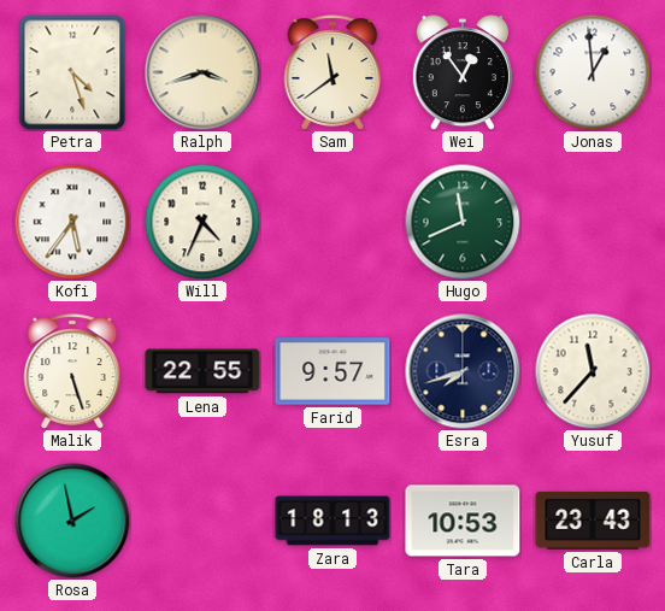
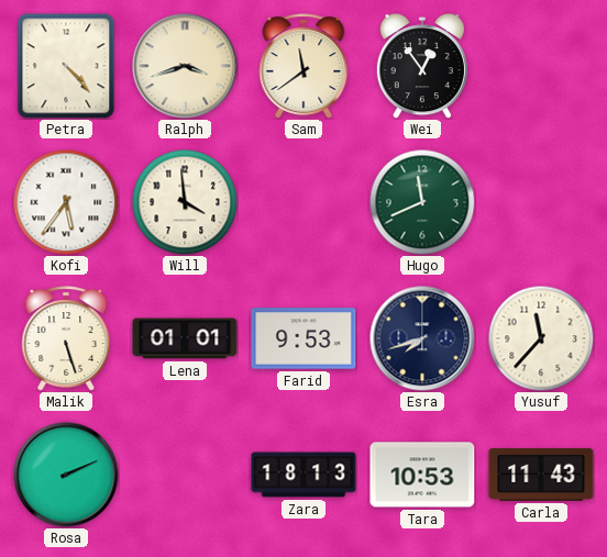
Petra: 4:27 -> 4:23 (66, 66)
Jonas: 12:59 -> none (593, 72)
Will: 4:34 -> 3:59 (185, 202)
Lena: 22:55 -> 01:01 (185, 338)
Farid: 9:57 -> 9:53 (304, 338)
Rosa: 1:58 -> 2:11 (66, 475)
Carla: 23:43 -> 11:43 (541, 475)
